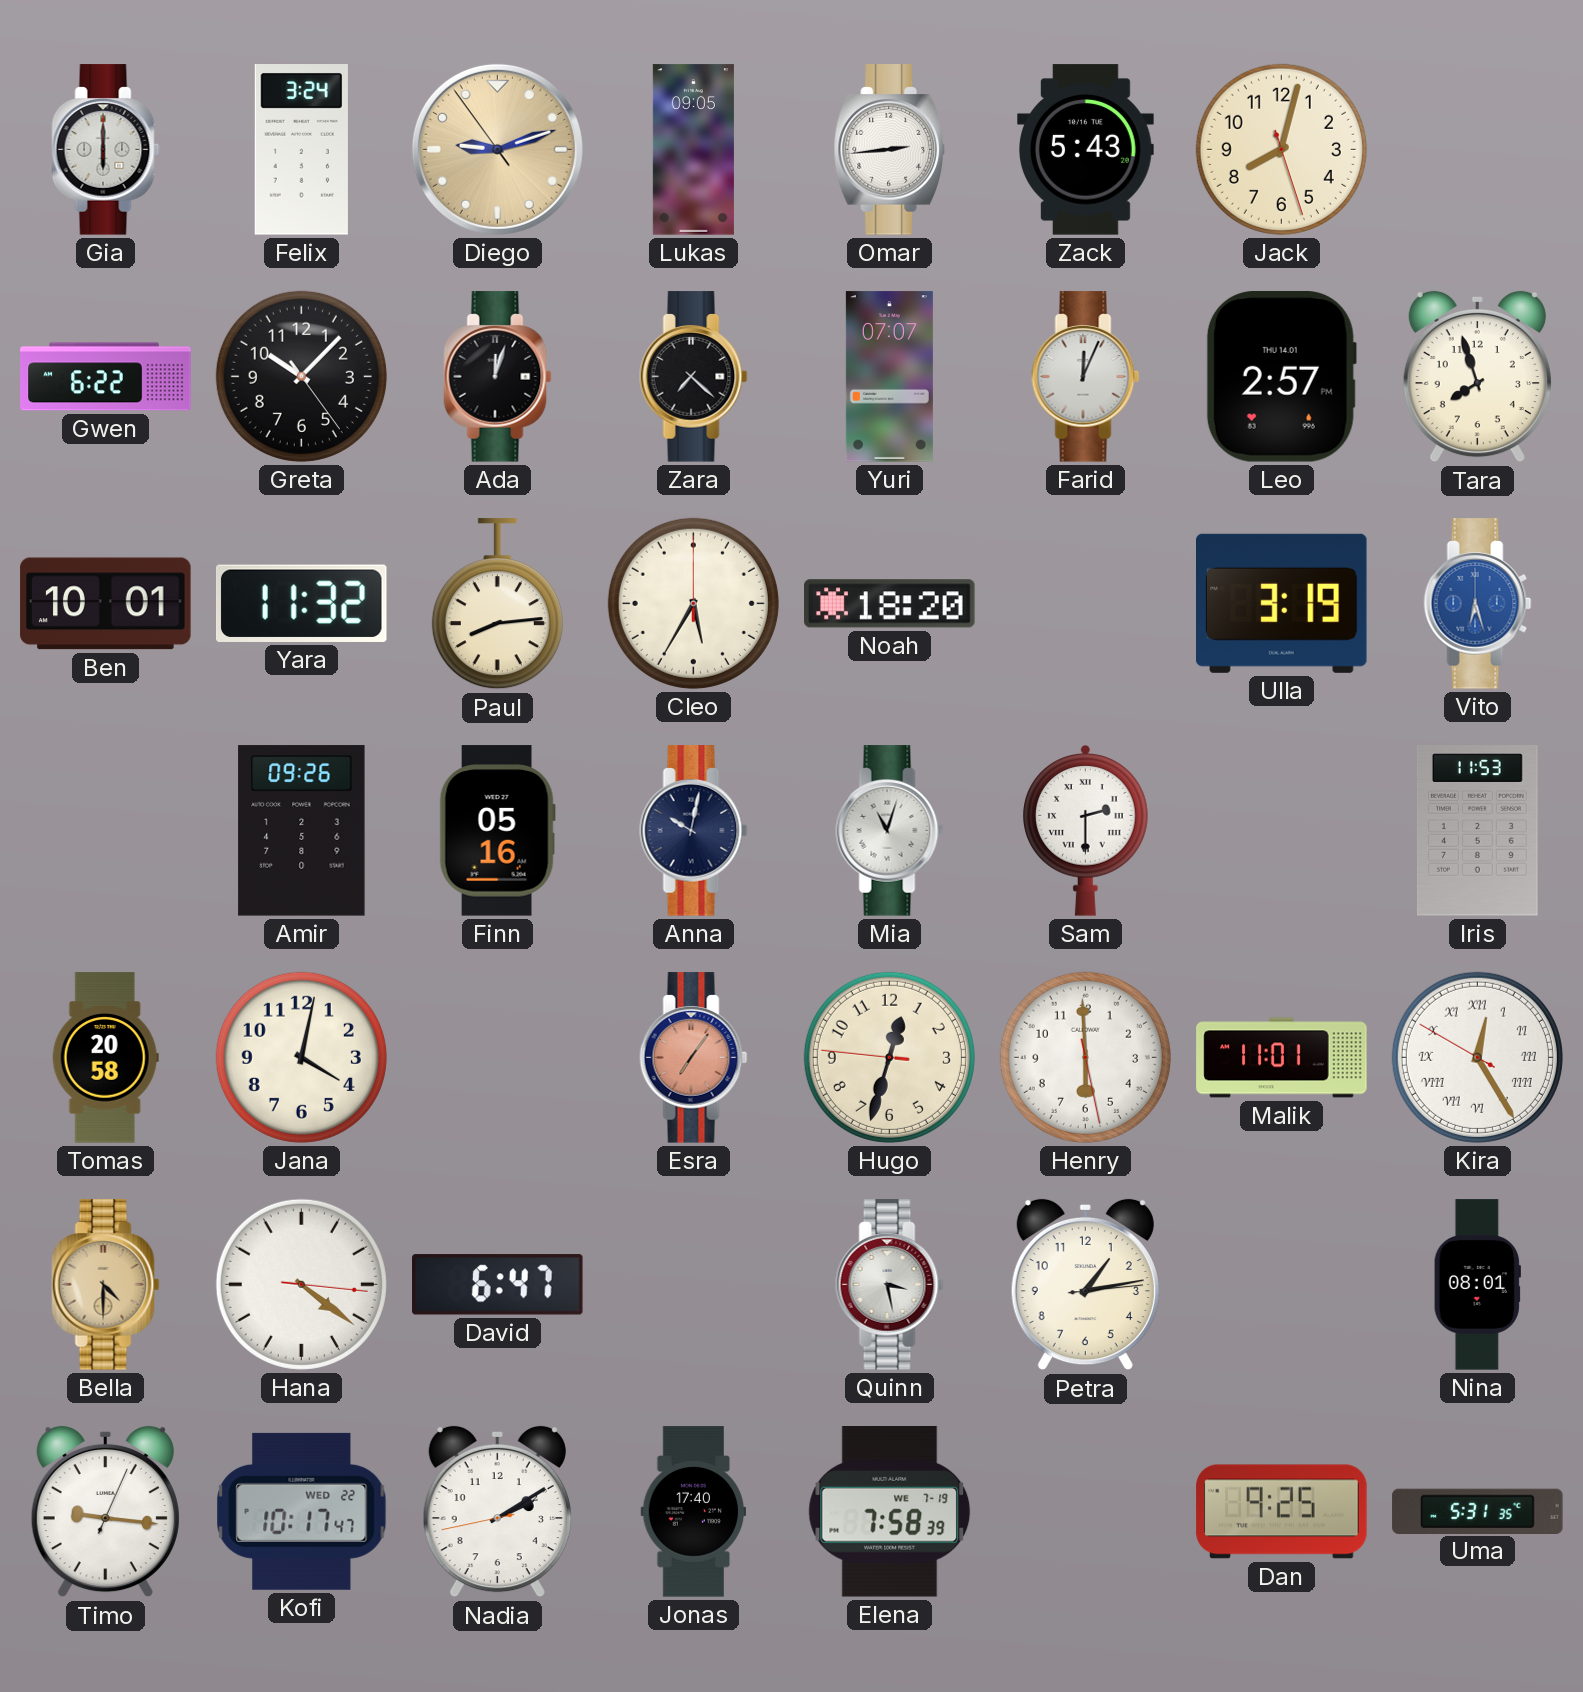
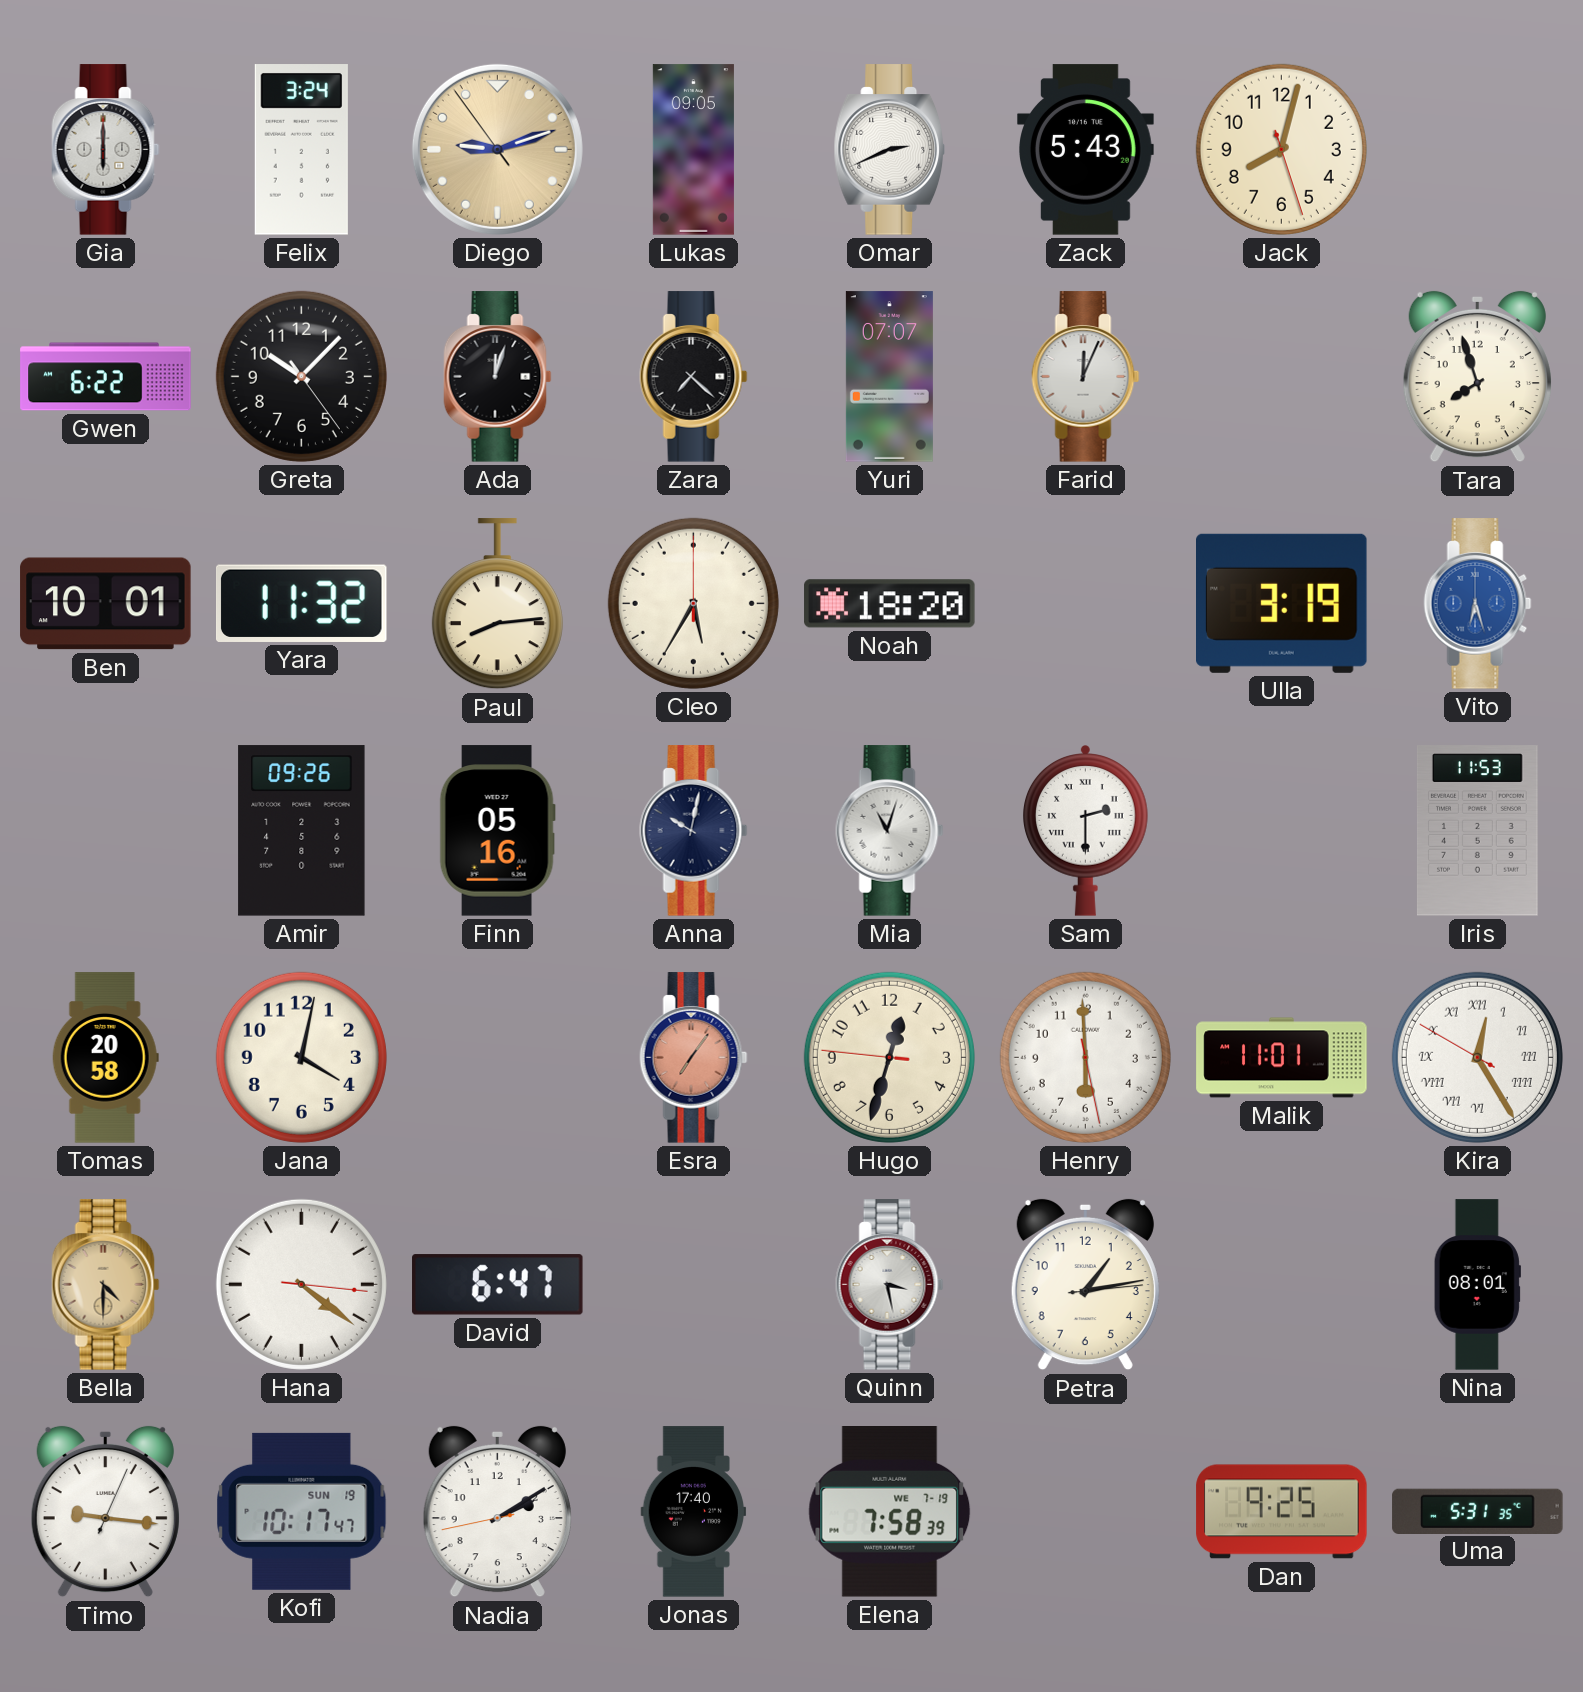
Omar: 2:44 -> 2:41 (889, 150)
Leo: 2:57 -> none (1281, 377)
Kofi date: WED 22 -> SUN 19 (302, 1511)
